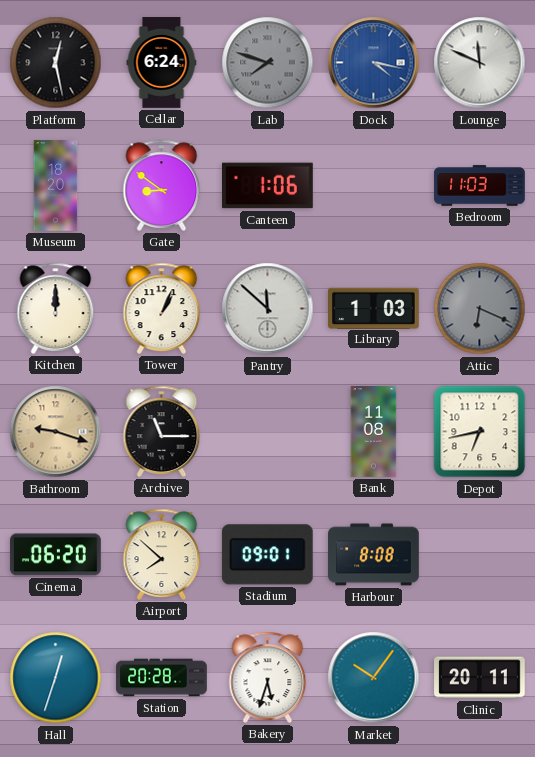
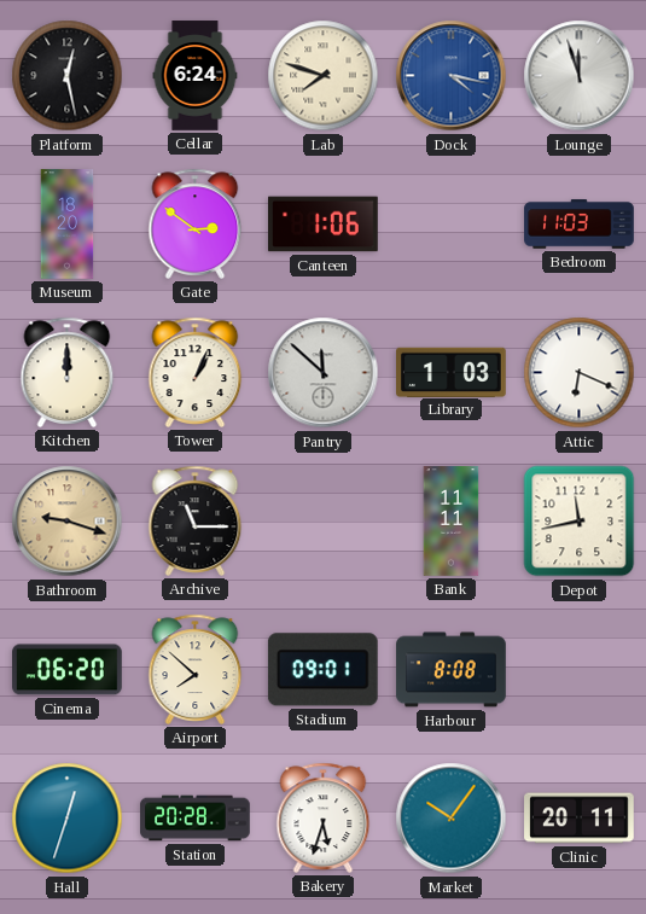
Lab dial: grey -> cream (324, 76)
Lounge: 11:49 -> 11:57 (580, 76)
Gate: 8:51 -> 2:51 (196, 223)
Attic dial: grey -> white (580, 373)
Bank: 11:08 -> 11:11 (452, 522)
Depot: 6:43 -> 11:43 (580, 522)
